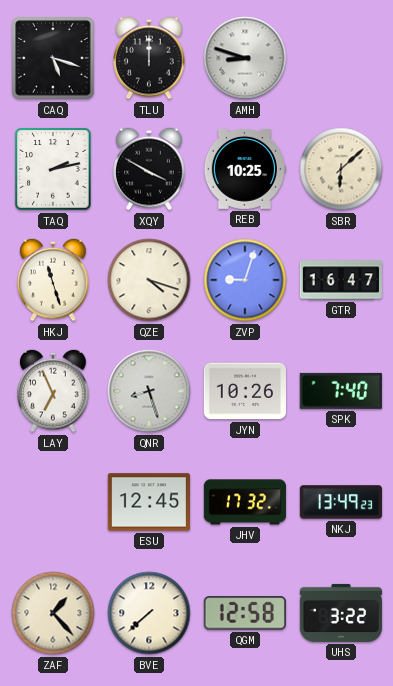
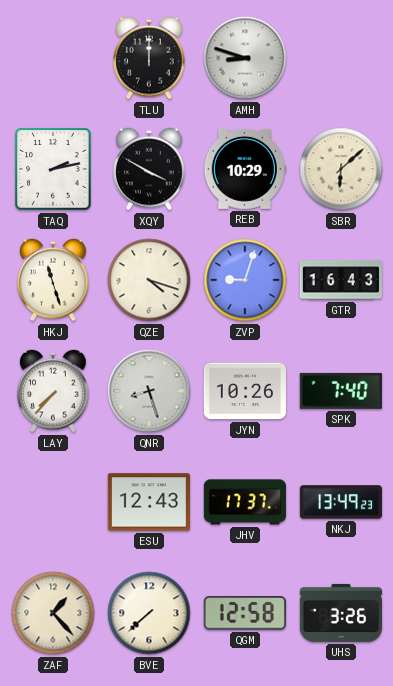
CAQ: 5:18 -> none (53, 58)
REB: 10:25 -> 10:29 (245, 169)
GTR: 16:47 -> 16:43 (341, 280)
LAY: 6:56 -> 7:37 (53, 391)
ESU: 12:45 -> 12:43 (149, 502)
JHV: 17:32 -> 17:37 (245, 502)
UHS: 3:22 -> 3:26 (341, 613)
